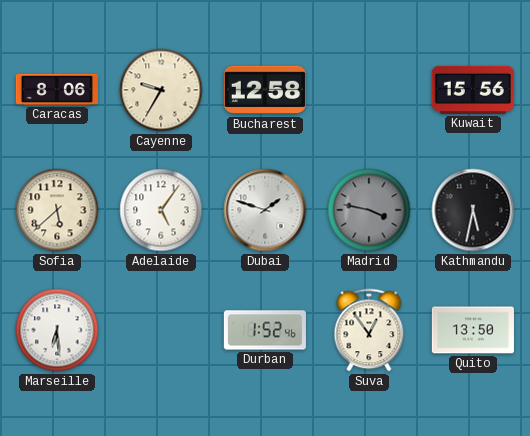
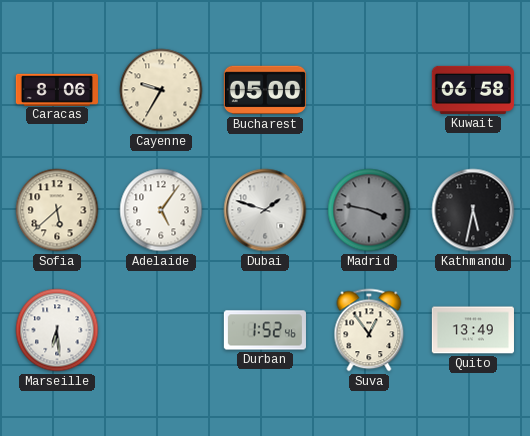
Bucharest: 12:58 -> 05:00 (265, 90)
Kuwait: 15:56 -> 06:58 (473, 90)
Quito: 13:50 -> 13:49 (473, 330)
